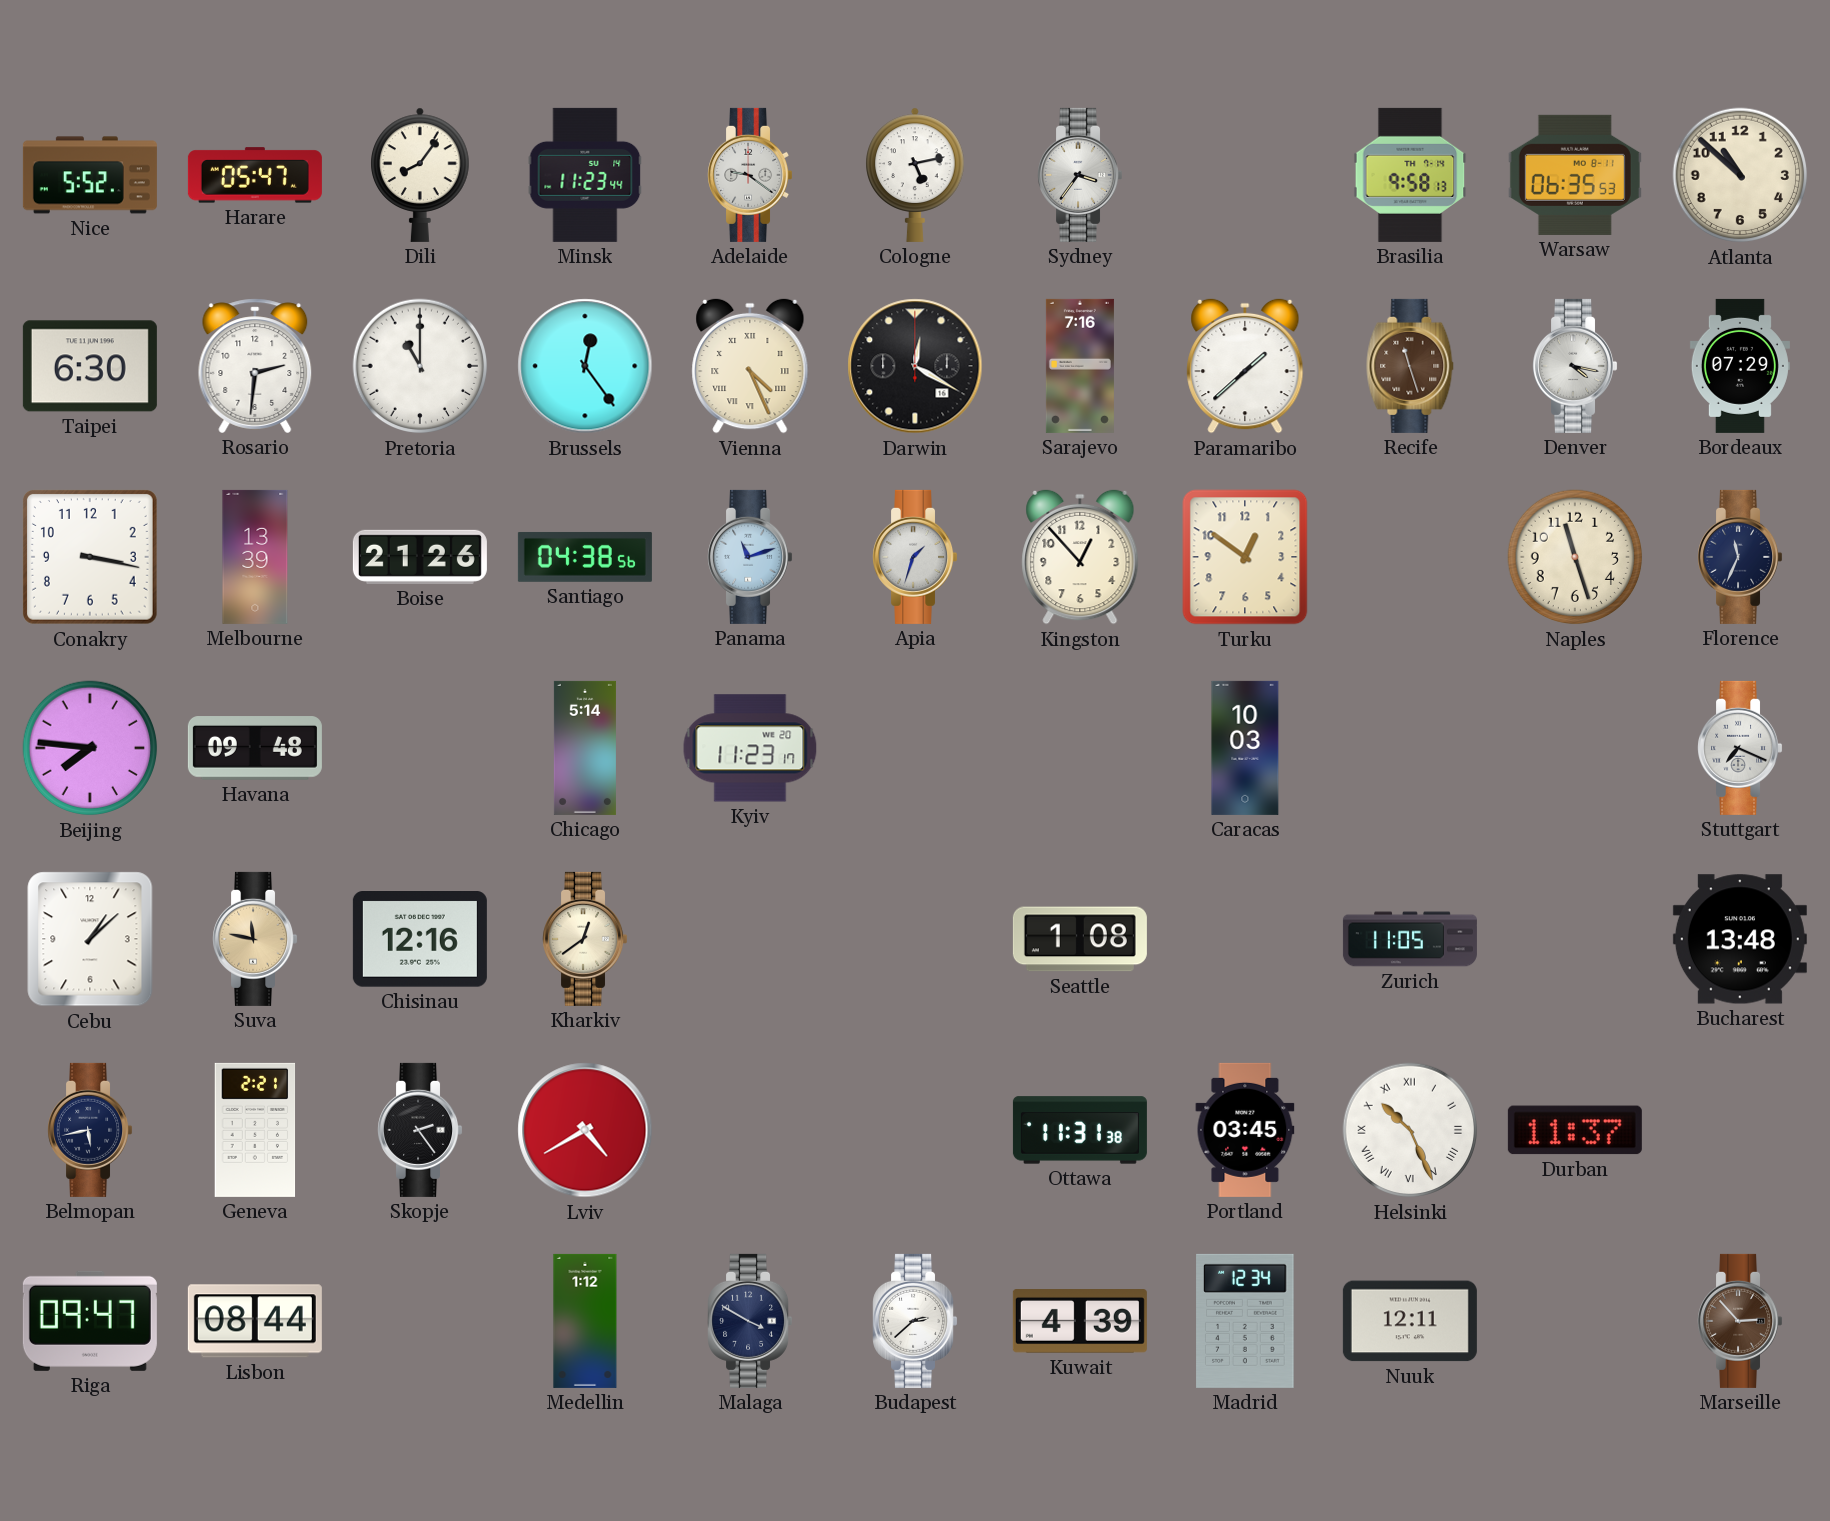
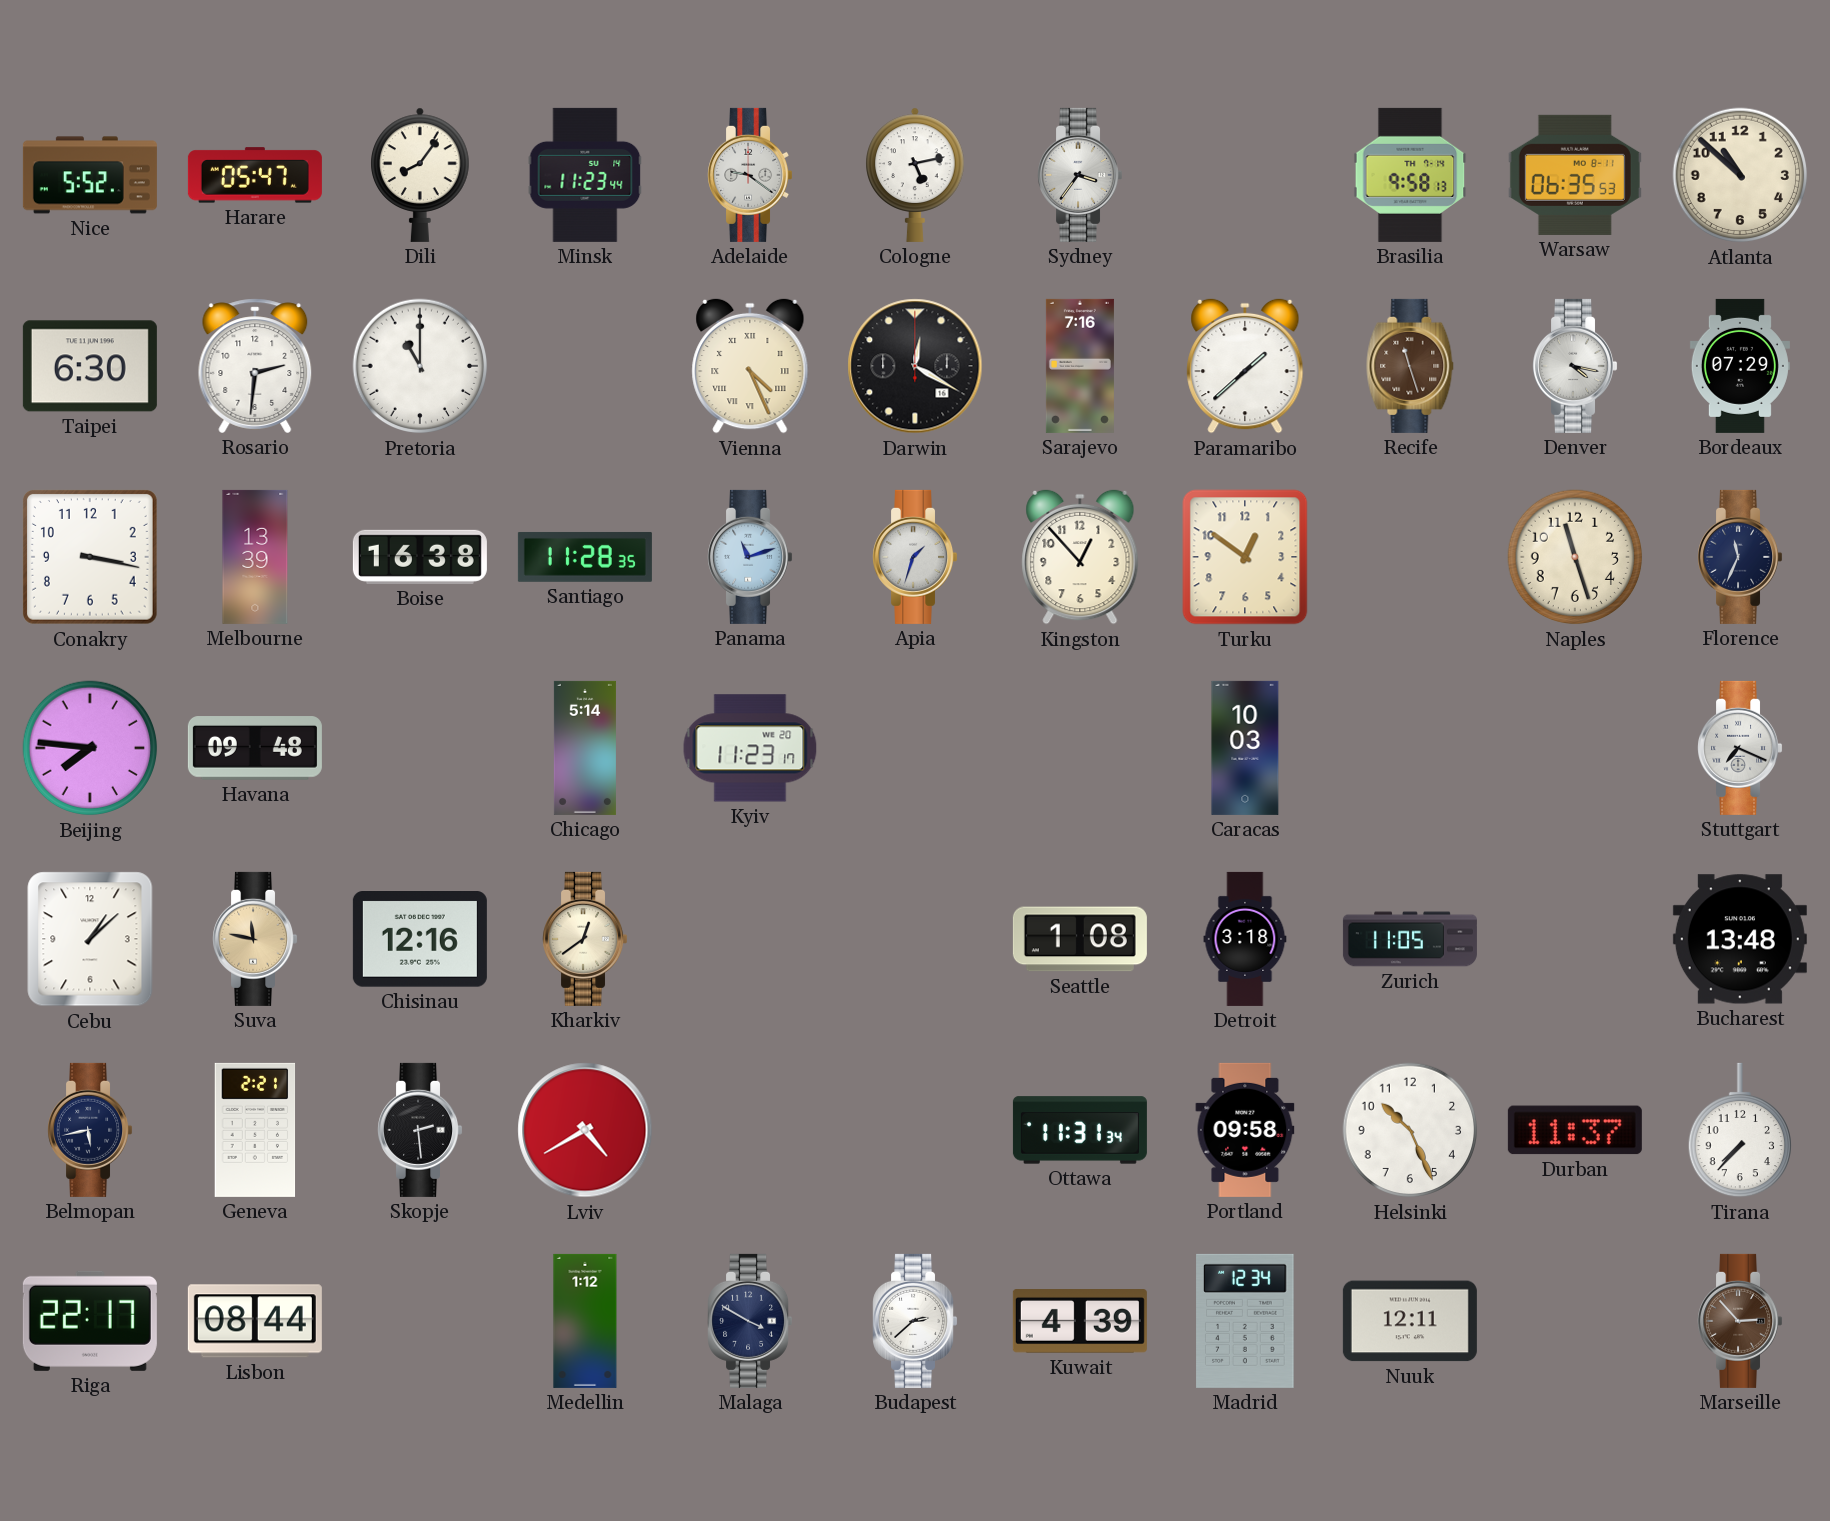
Brussels: 12:24 -> none (585, 366)
Boise: 21:26 -> 16:38 (420, 557)
Santiago: 04:38 -> 11:28 (585, 557)
Detroit: none -> 3:18 (1245, 939)
Skopje: 2:24 -> 2:29 (420, 1130)
Ottawa: 11:31:38 -> 11:31:34 (1080, 1130)
Portland: 03:45 -> 09:58 (1245, 1130)
Helsinki numerals: Roman -> Arabic (1410, 1130)
Tirana: none -> 7:37 (1739, 1130)
Riga: 09:47 -> 22:17 (90, 1321)
